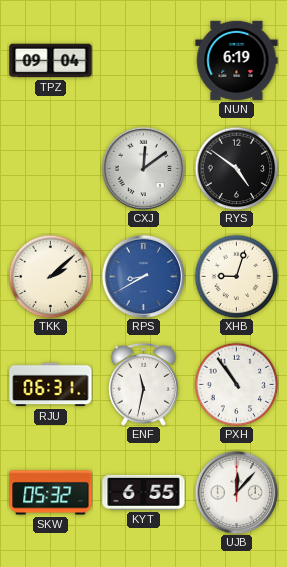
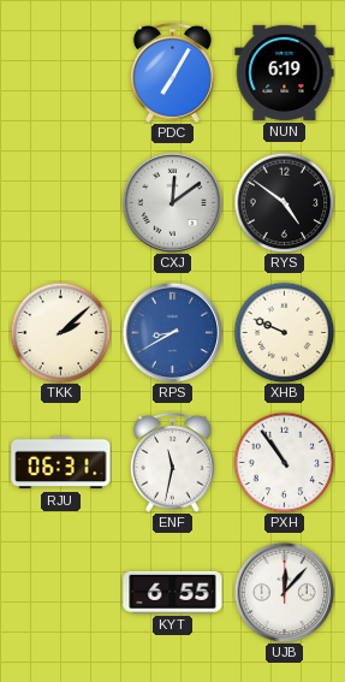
TPZ: 09:04 -> none (51, 61)
PDC: none -> 7:05 (172, 72)
XHB: 9:03 -> 9:49 (284, 332)
SKW: 05:32 -> none (51, 493)
